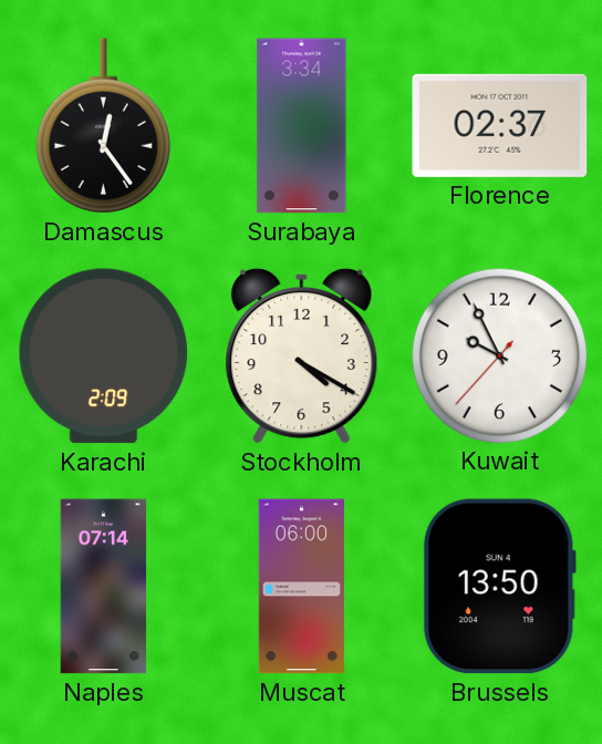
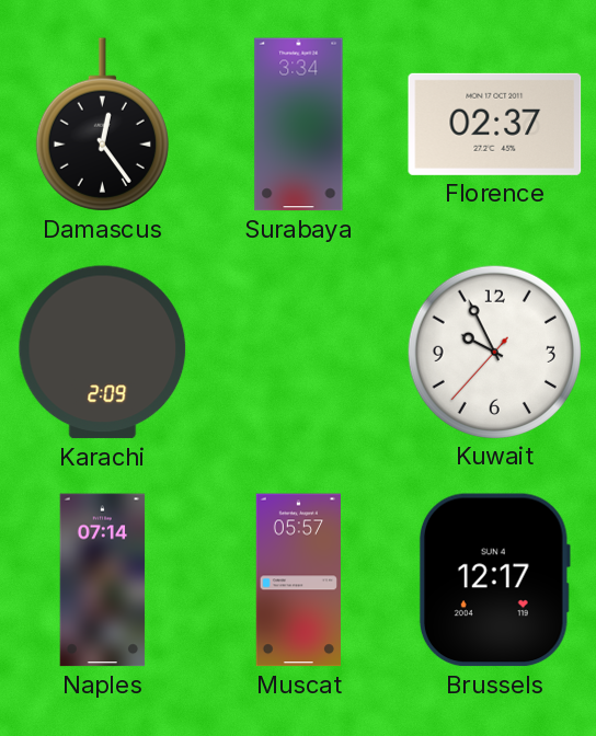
Stockholm: 4:20 -> none (302, 355)
Muscat: 06:00 -> 05:57 (298, 580)
Brussels: 13:50 -> 12:17 (494, 580)
